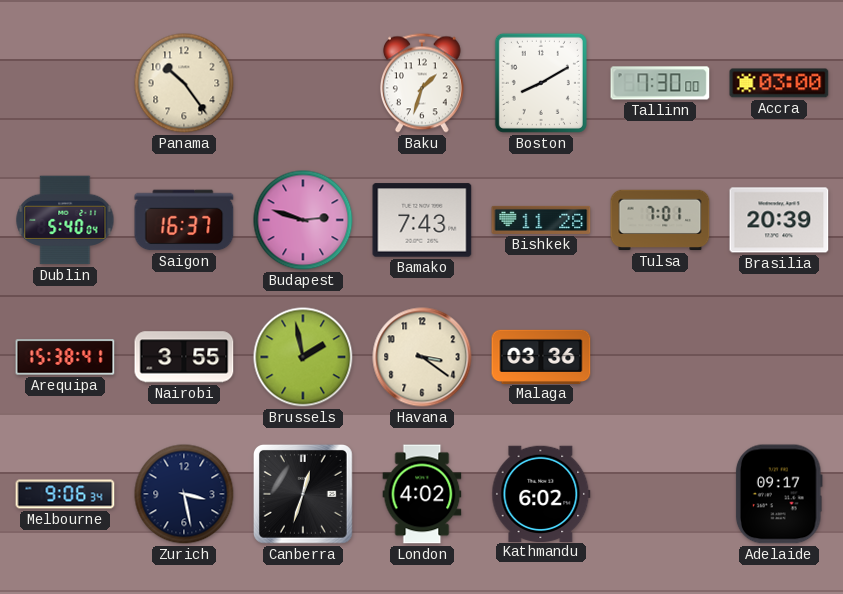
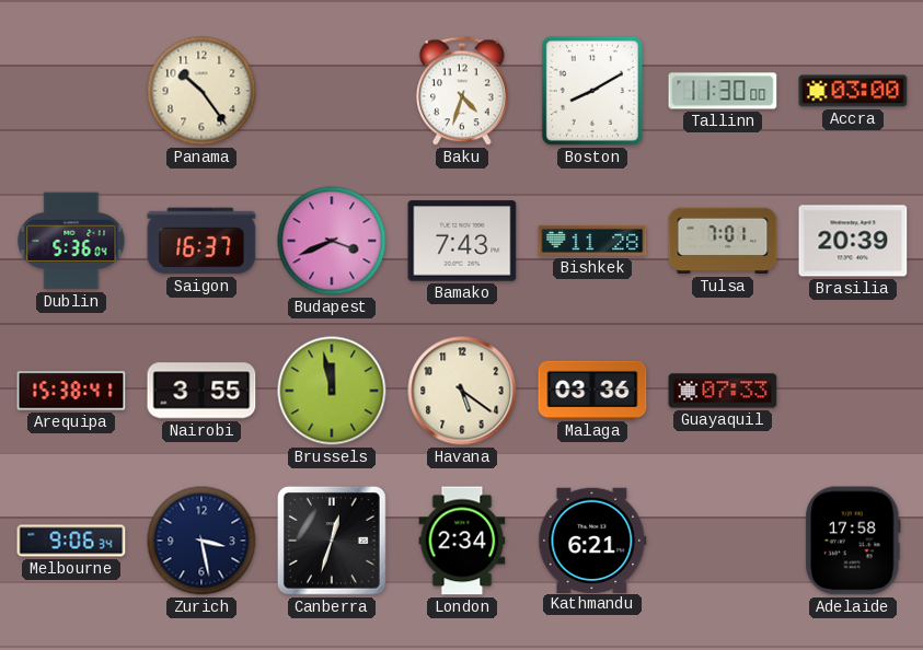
Baku: 1:33 -> 4:33 (462, 91)
Tallinn: 7:30 -> 11:30 (723, 91)
Dublin: 5:40 -> 5:36 (71, 241)
Budapest: 2:48 -> 3:41 (332, 241)
Brussels: 1:58 -> 11:58 (332, 391)
Havana: 3:21 -> 5:21 (462, 391)
Guayaquil: none -> 07:33 (723, 391)
London: 4:02 -> 2:34 (462, 541)
Kathmandu: 6:02 -> 6:21 (592, 539)
Adelaide: 09:17 -> 17:58 (853, 541)
